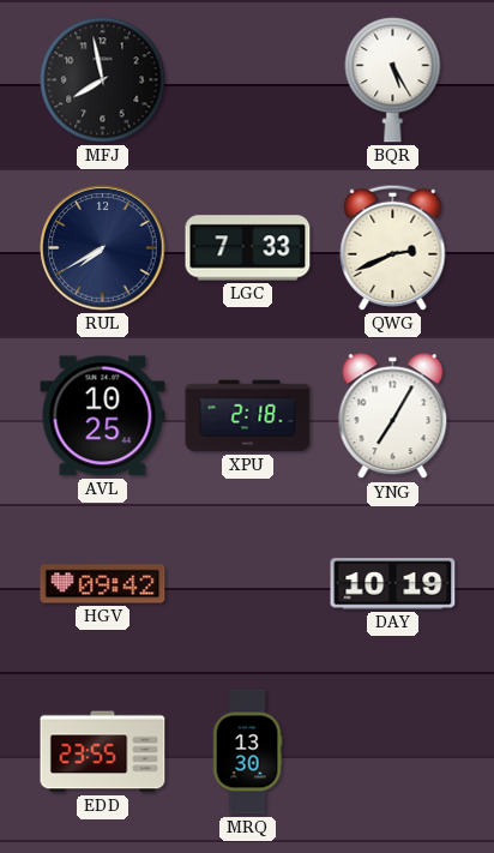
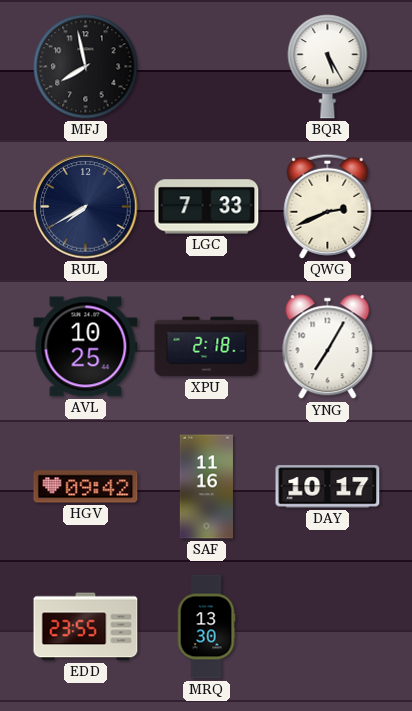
SAF: none -> 11:16 (206, 487)
DAY: 10:19 -> 10:17 (328, 487)
